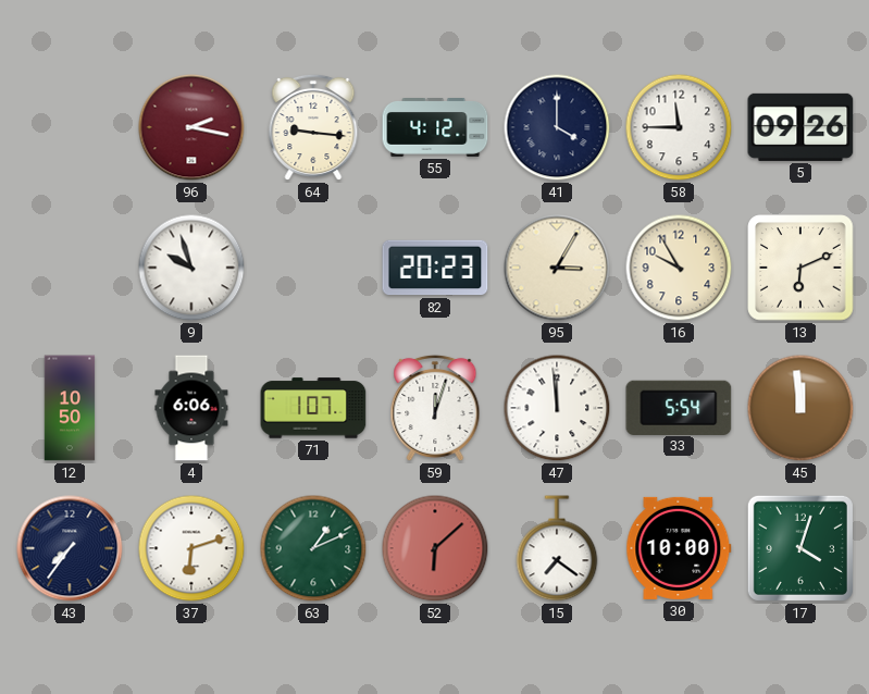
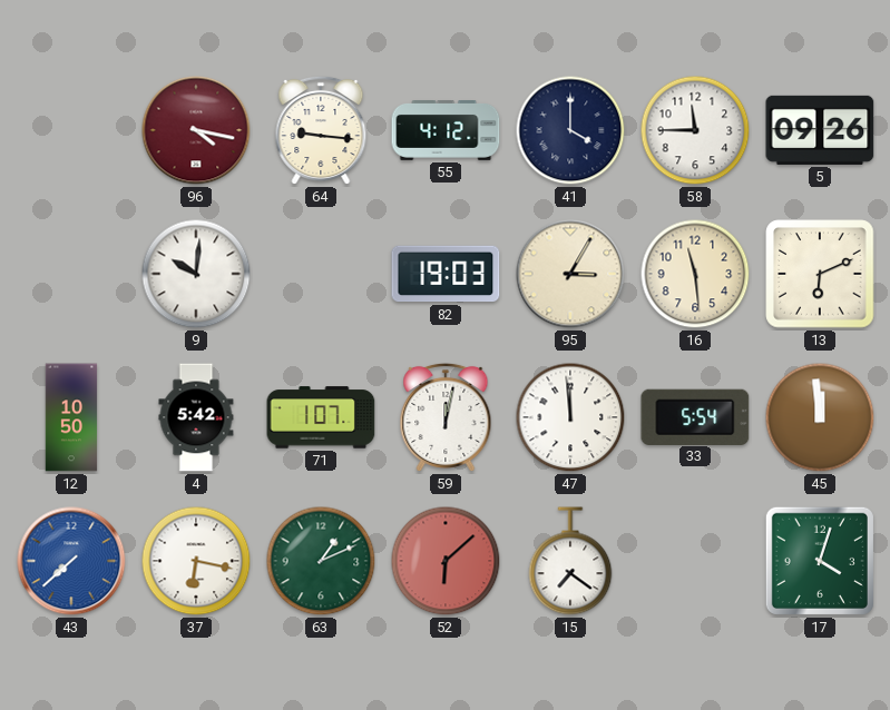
96: 2:17 -> 4:17 (196, 130)
9: 9:57 -> 10:01 (196, 274)
82: 20:23 -> 19:03 (446, 274)
16: 9:55 -> 11:29 (695, 274)
4: 6:06 -> 5:42 (196, 417)
59: 12:03 -> 12:02 (446, 417)
43: 7:36 -> 7:38 (71, 561)
43 dial: navy -> blue (71, 561)
37: 6:12 -> 6:17 (196, 561)
30: 10:00 -> none (679, 548)
